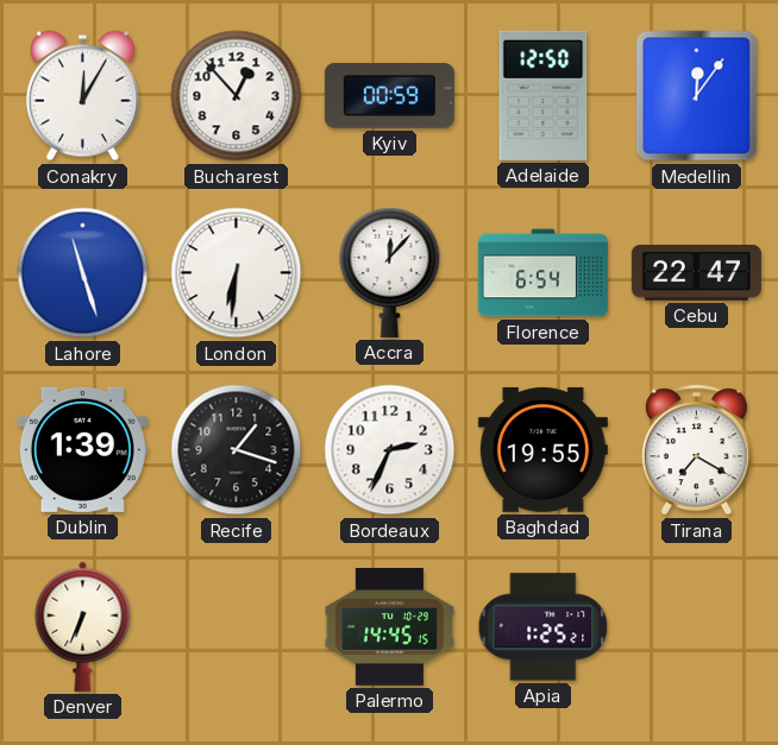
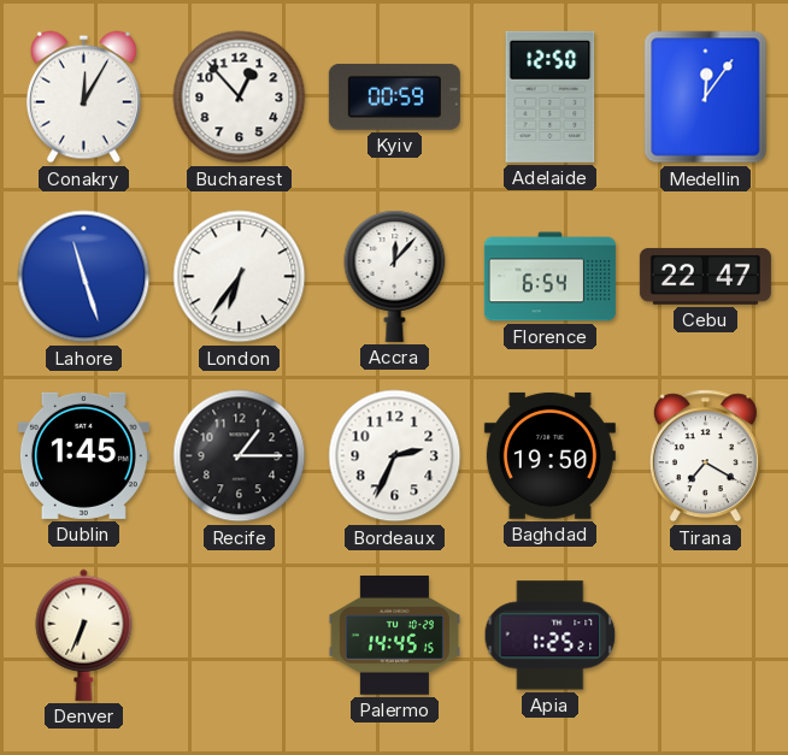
London: 6:31 -> 6:36 (240, 277)
Dublin: 1:39 -> 1:45 (83, 455)
Recife: 1:18 -> 1:15 (240, 456)
Baghdad: 19:55 -> 19:50 (549, 455)
